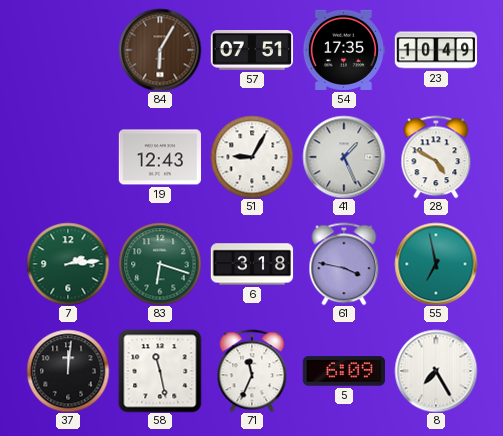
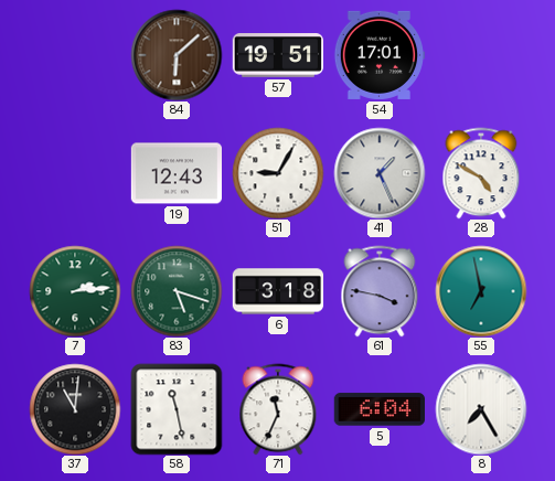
84: 6:05 -> 6:08 (177, 55)
57: 07:51 -> 19:51 (277, 56)
54: 17:35 -> 17:01 (378, 55)
23: 10:49 -> none (436, 50)
83: 6:18 -> 5:18 (177, 291)
37: 12:01 -> 11:01 (75, 409)
5: 6:09 -> 6:04 (378, 409)
